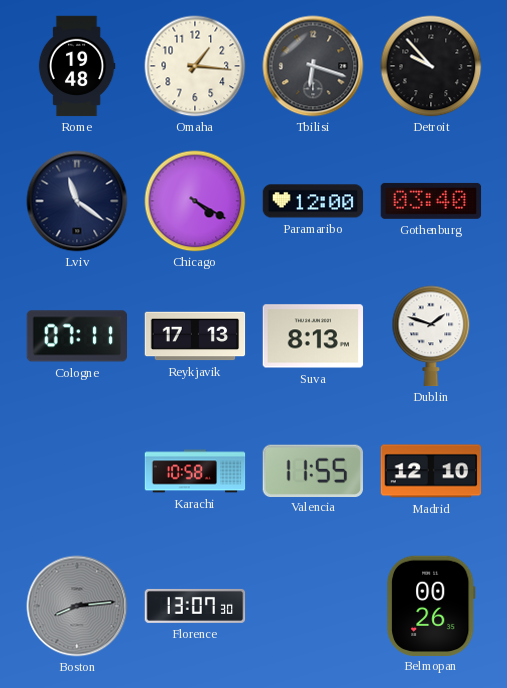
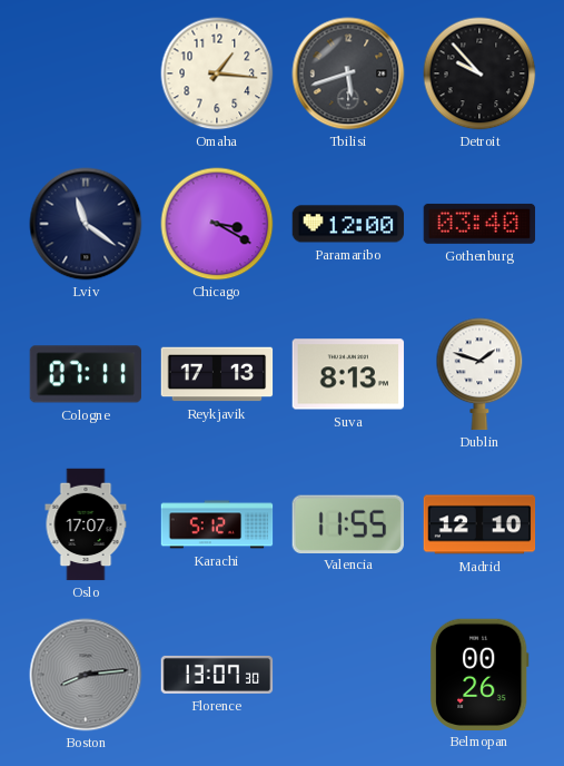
Rome: 19:48 -> none (77, 66)
Tbilisi: 6:18 -> 5:42 (348, 73)
Chicago: 4:20 -> 3:20 (217, 224)
Oslo: none -> 17:07 (86, 524)
Karachi: 10:58 -> 5:12 (217, 524)
